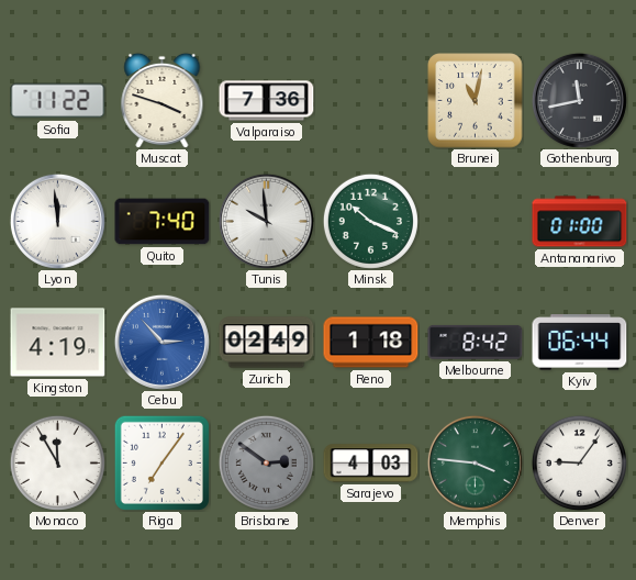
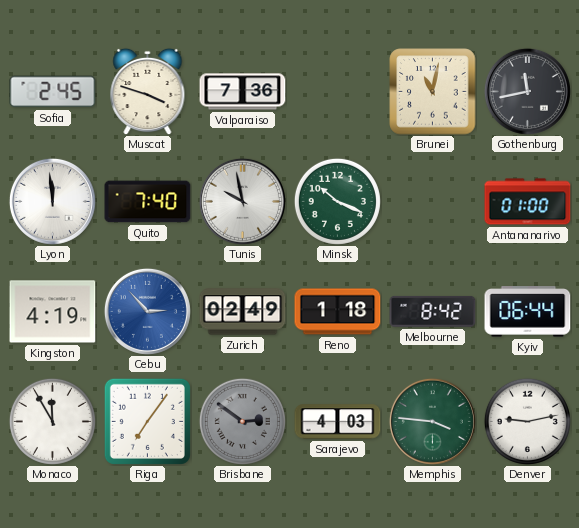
Sofia: 11:22 -> 2:45 (53, 92)
Tunis: 9:59 -> 9:58 (242, 201)
Denver: 9:06 -> 9:13 (527, 421)
